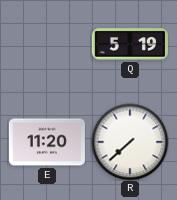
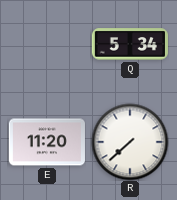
Q: 5:19 -> 5:34 (130, 44)
